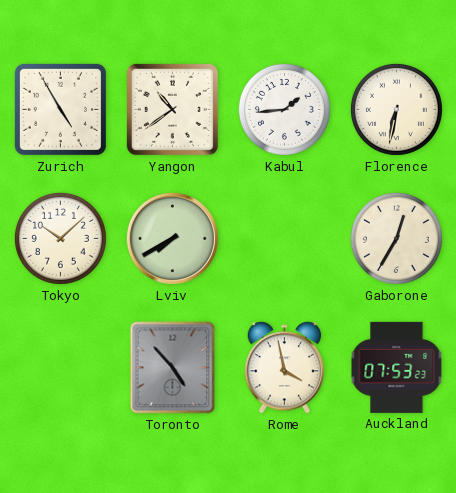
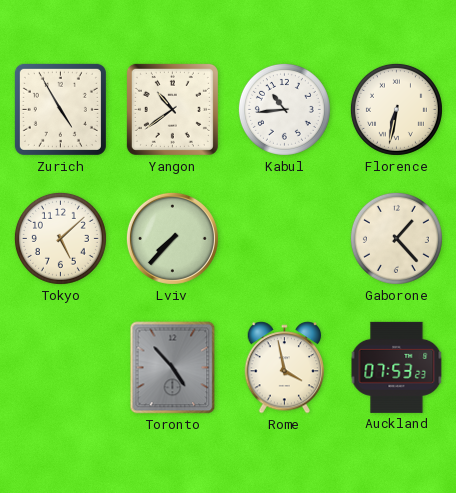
Kabul: 1:44 -> 10:44 (284, 109)
Tokyo: 10:08 -> 5:08 (60, 238)
Lviv: 7:40 -> 7:37 (172, 238)
Gaborone: 12:35 -> 1:23 (396, 238)
